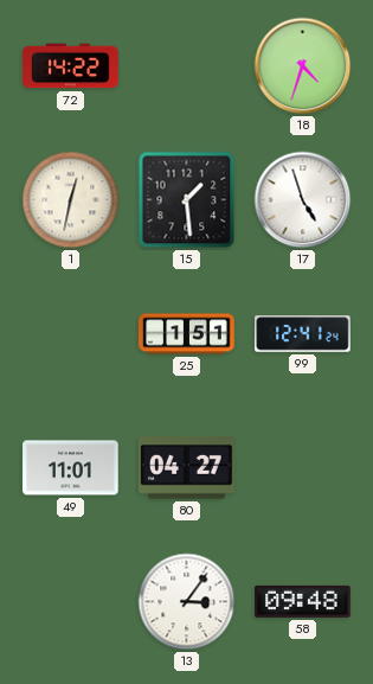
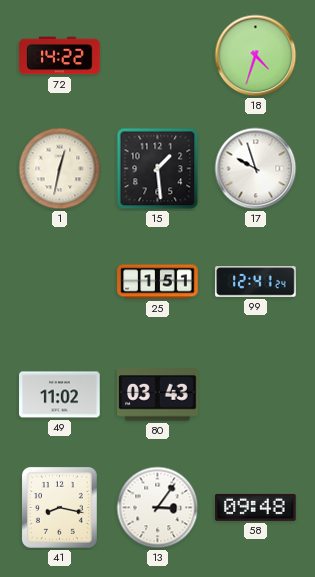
17: 4:57 -> 9:57 (256, 169)
49: 11:01 -> 11:02 (60, 395)
80: 04:27 -> 03:43 (158, 395)
41: none -> 8:17 (59, 507)
